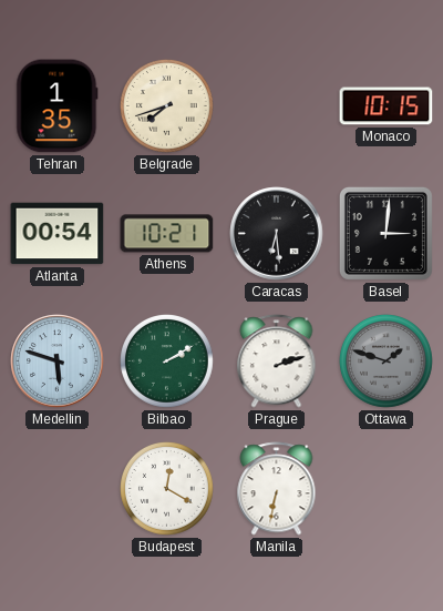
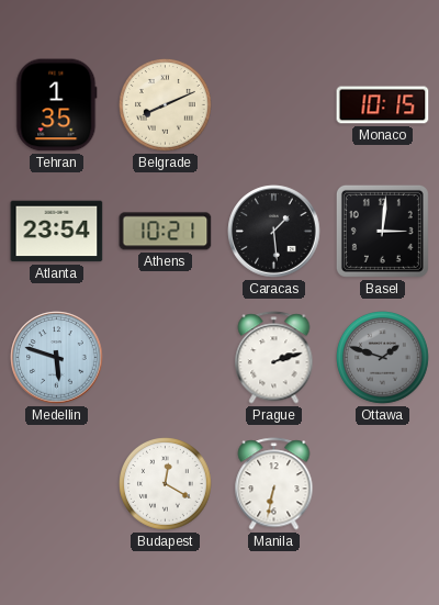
Belgrade: 7:42 -> 8:11 (166, 105)
Atlanta: 00:54 -> 23:54 (57, 232)
Caracas: 6:29 -> 1:29 (274, 232)
Bilbao: 2:10 -> none (167, 361)
